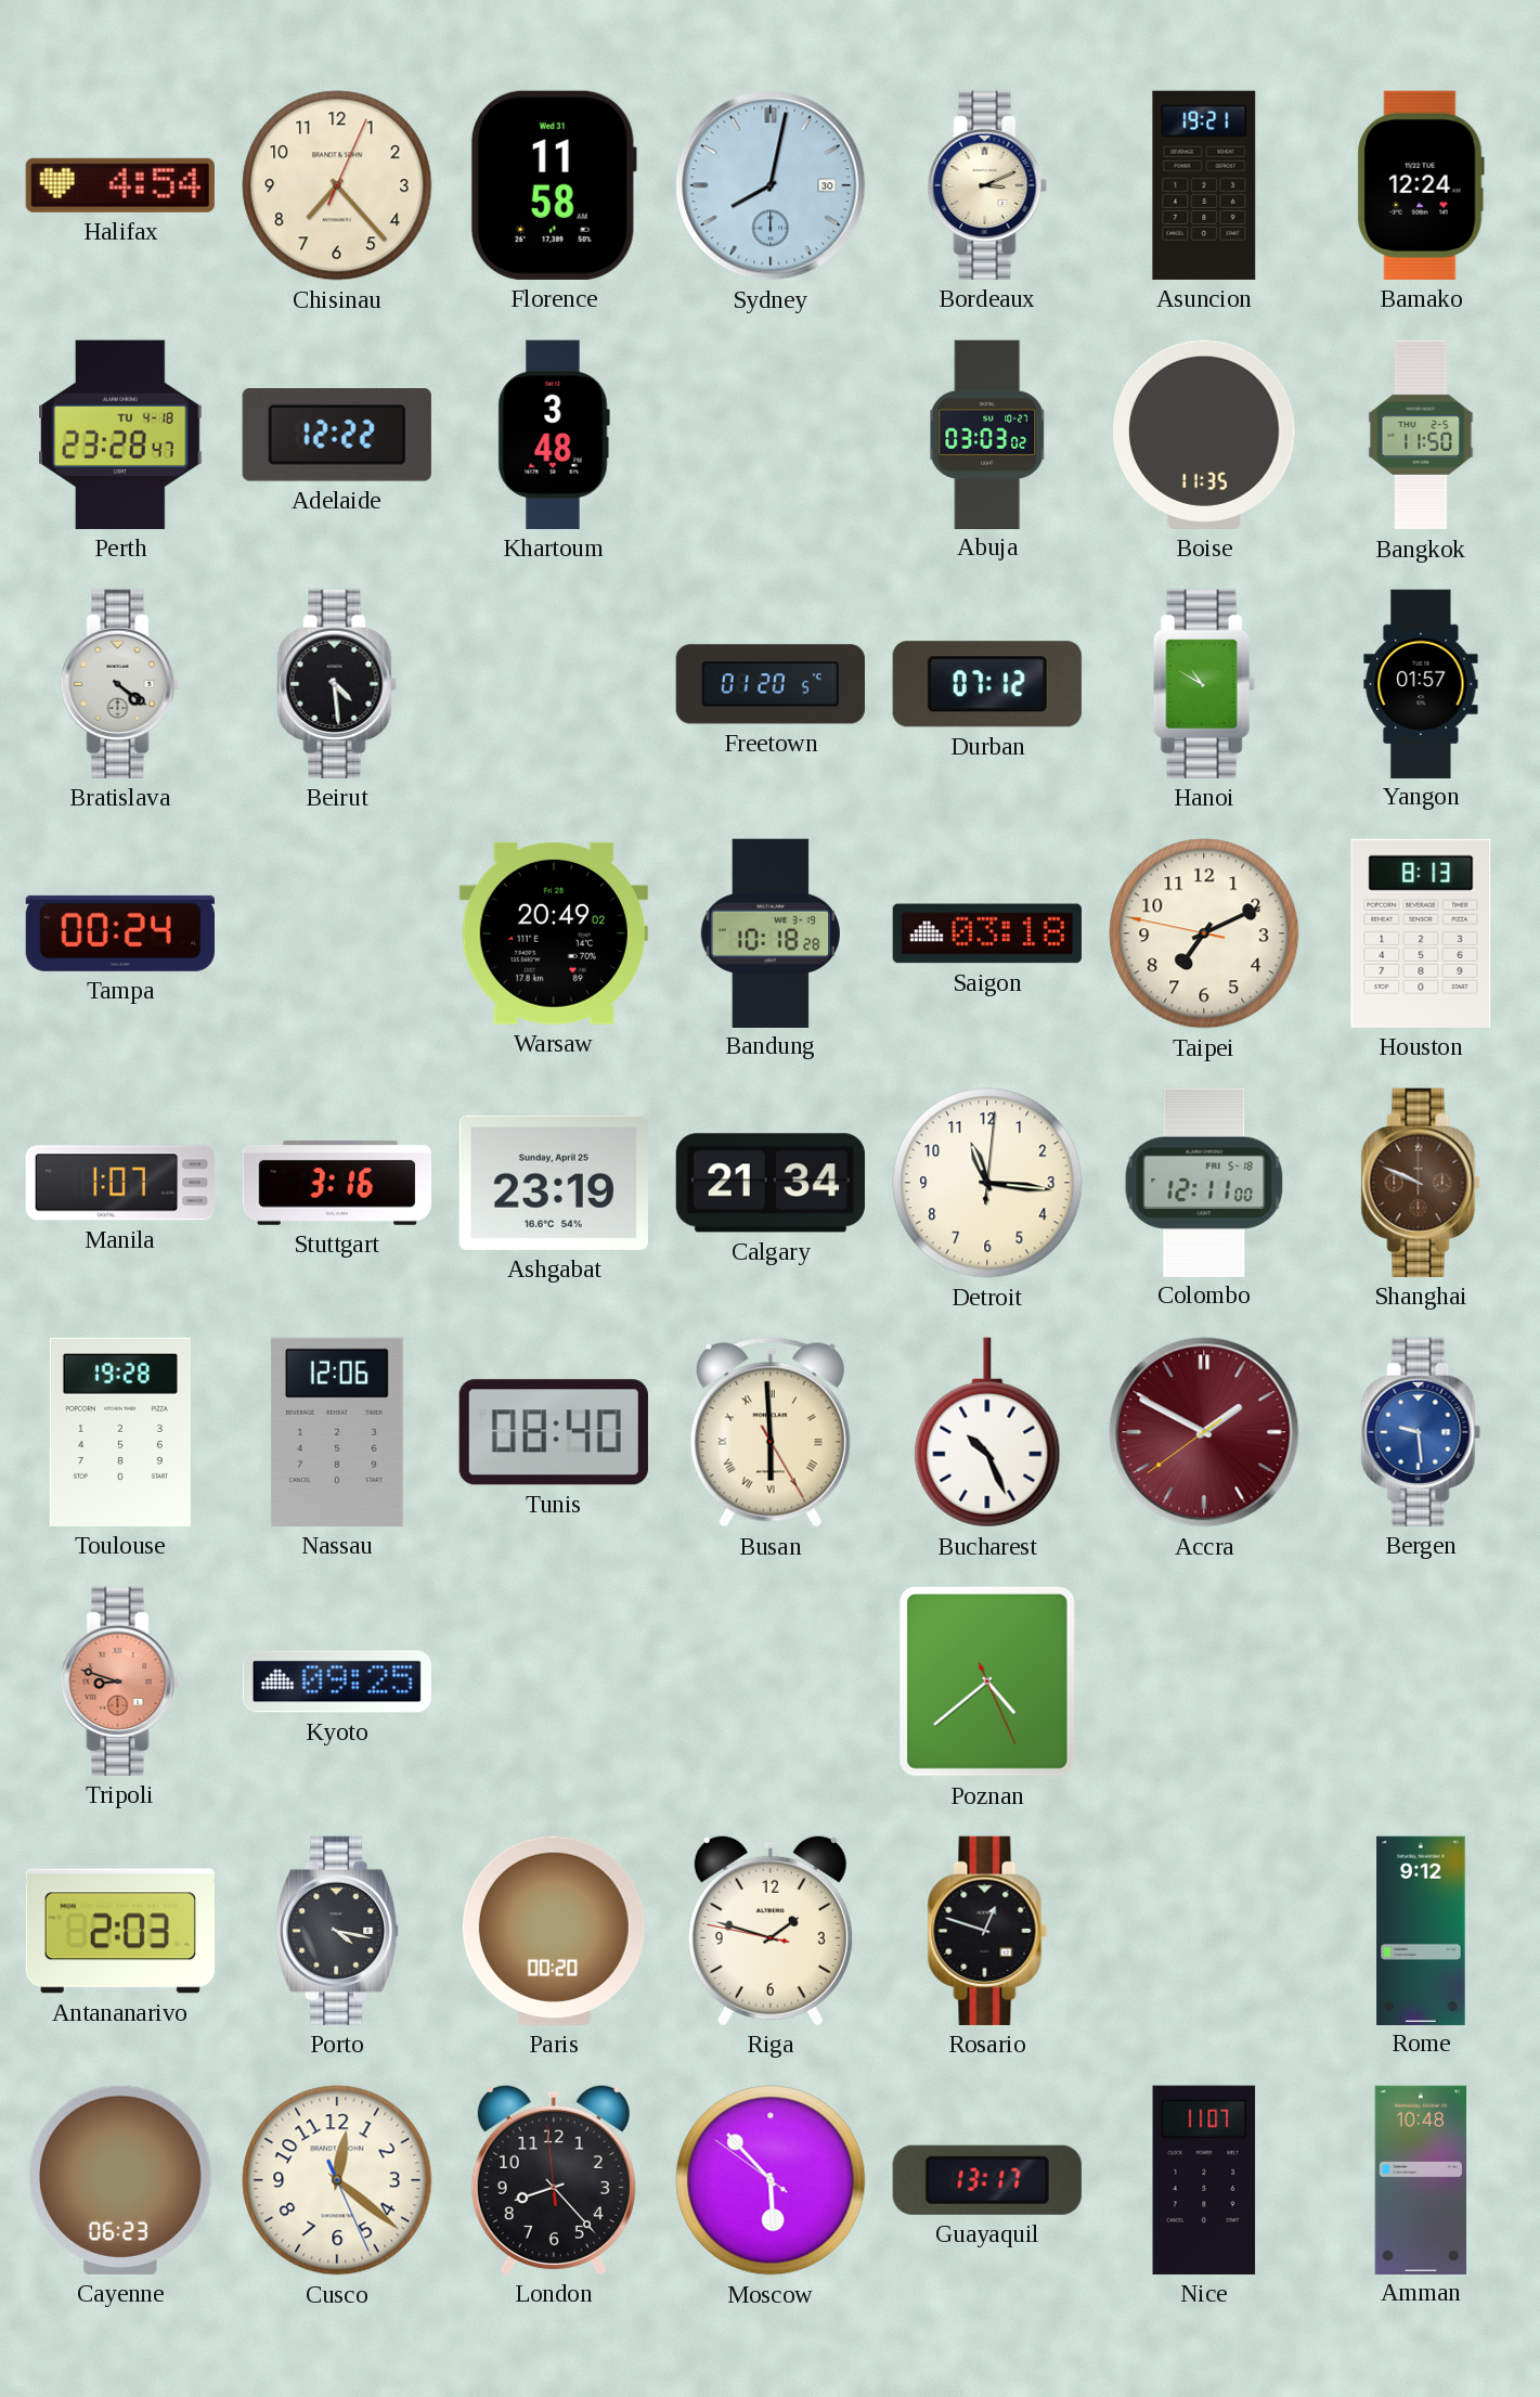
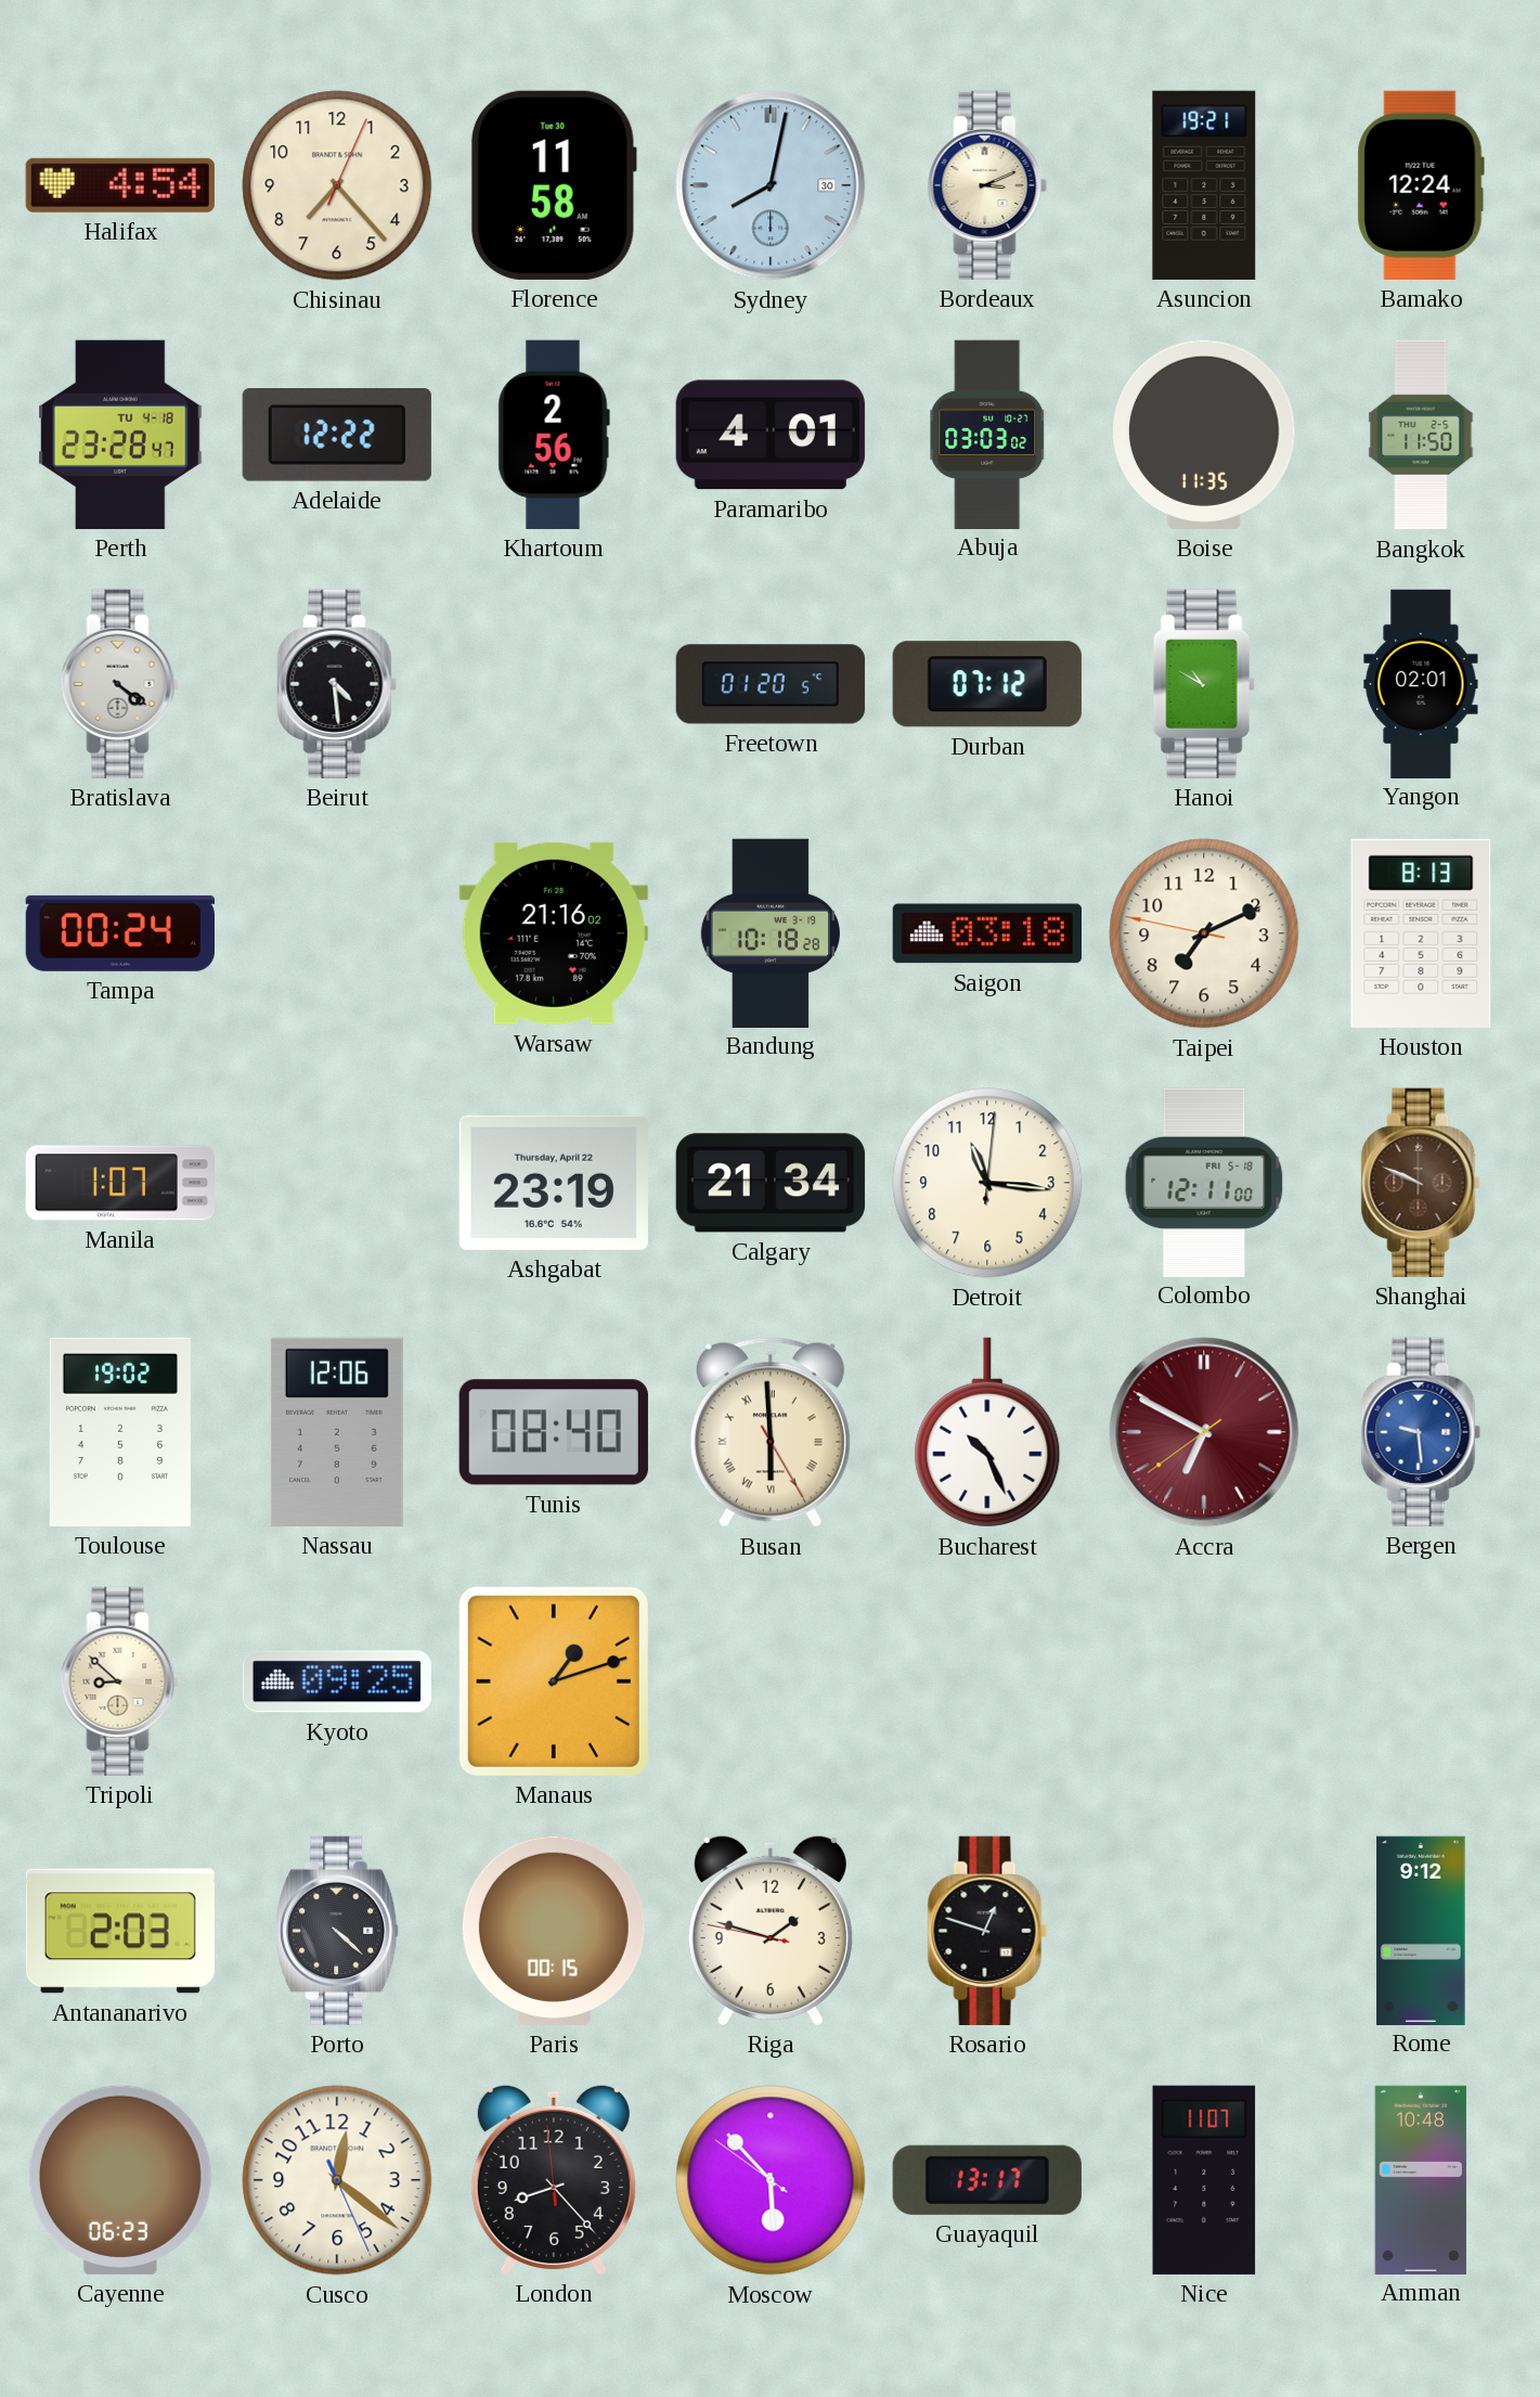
Florence date: Wed 31 -> Tue 30 (554, 185)
Khartoum: 3:48 -> 2:56 (554, 435)
Paramaribo: none -> 4:01 (771, 435)
Yangon: 01:57 -> 02:01 (1421, 683)
Warsaw: 20:49 -> 21:16 (554, 933)
Stuttgart: 3:16 -> none (336, 1183)
Ashgabat date: Sunday, April 25 -> Thursday, April 22 (554, 1183)
Toulouse: 19:28 -> 19:02 (120, 1432)
Accra: 1:49 -> 6:49 (1204, 1432)
Tripoli: 8:48 -> 8:52 (120, 1681)
Tripoli dial: salmon -> cream (120, 1681)
Manaus: none -> 1:12 (554, 1681)
Poznan: 4:38 -> none (987, 1681)
Porto: 4:17 -> 4:22 (338, 1931)
Paris: 00:20 -> 00:15 (554, 1931)
